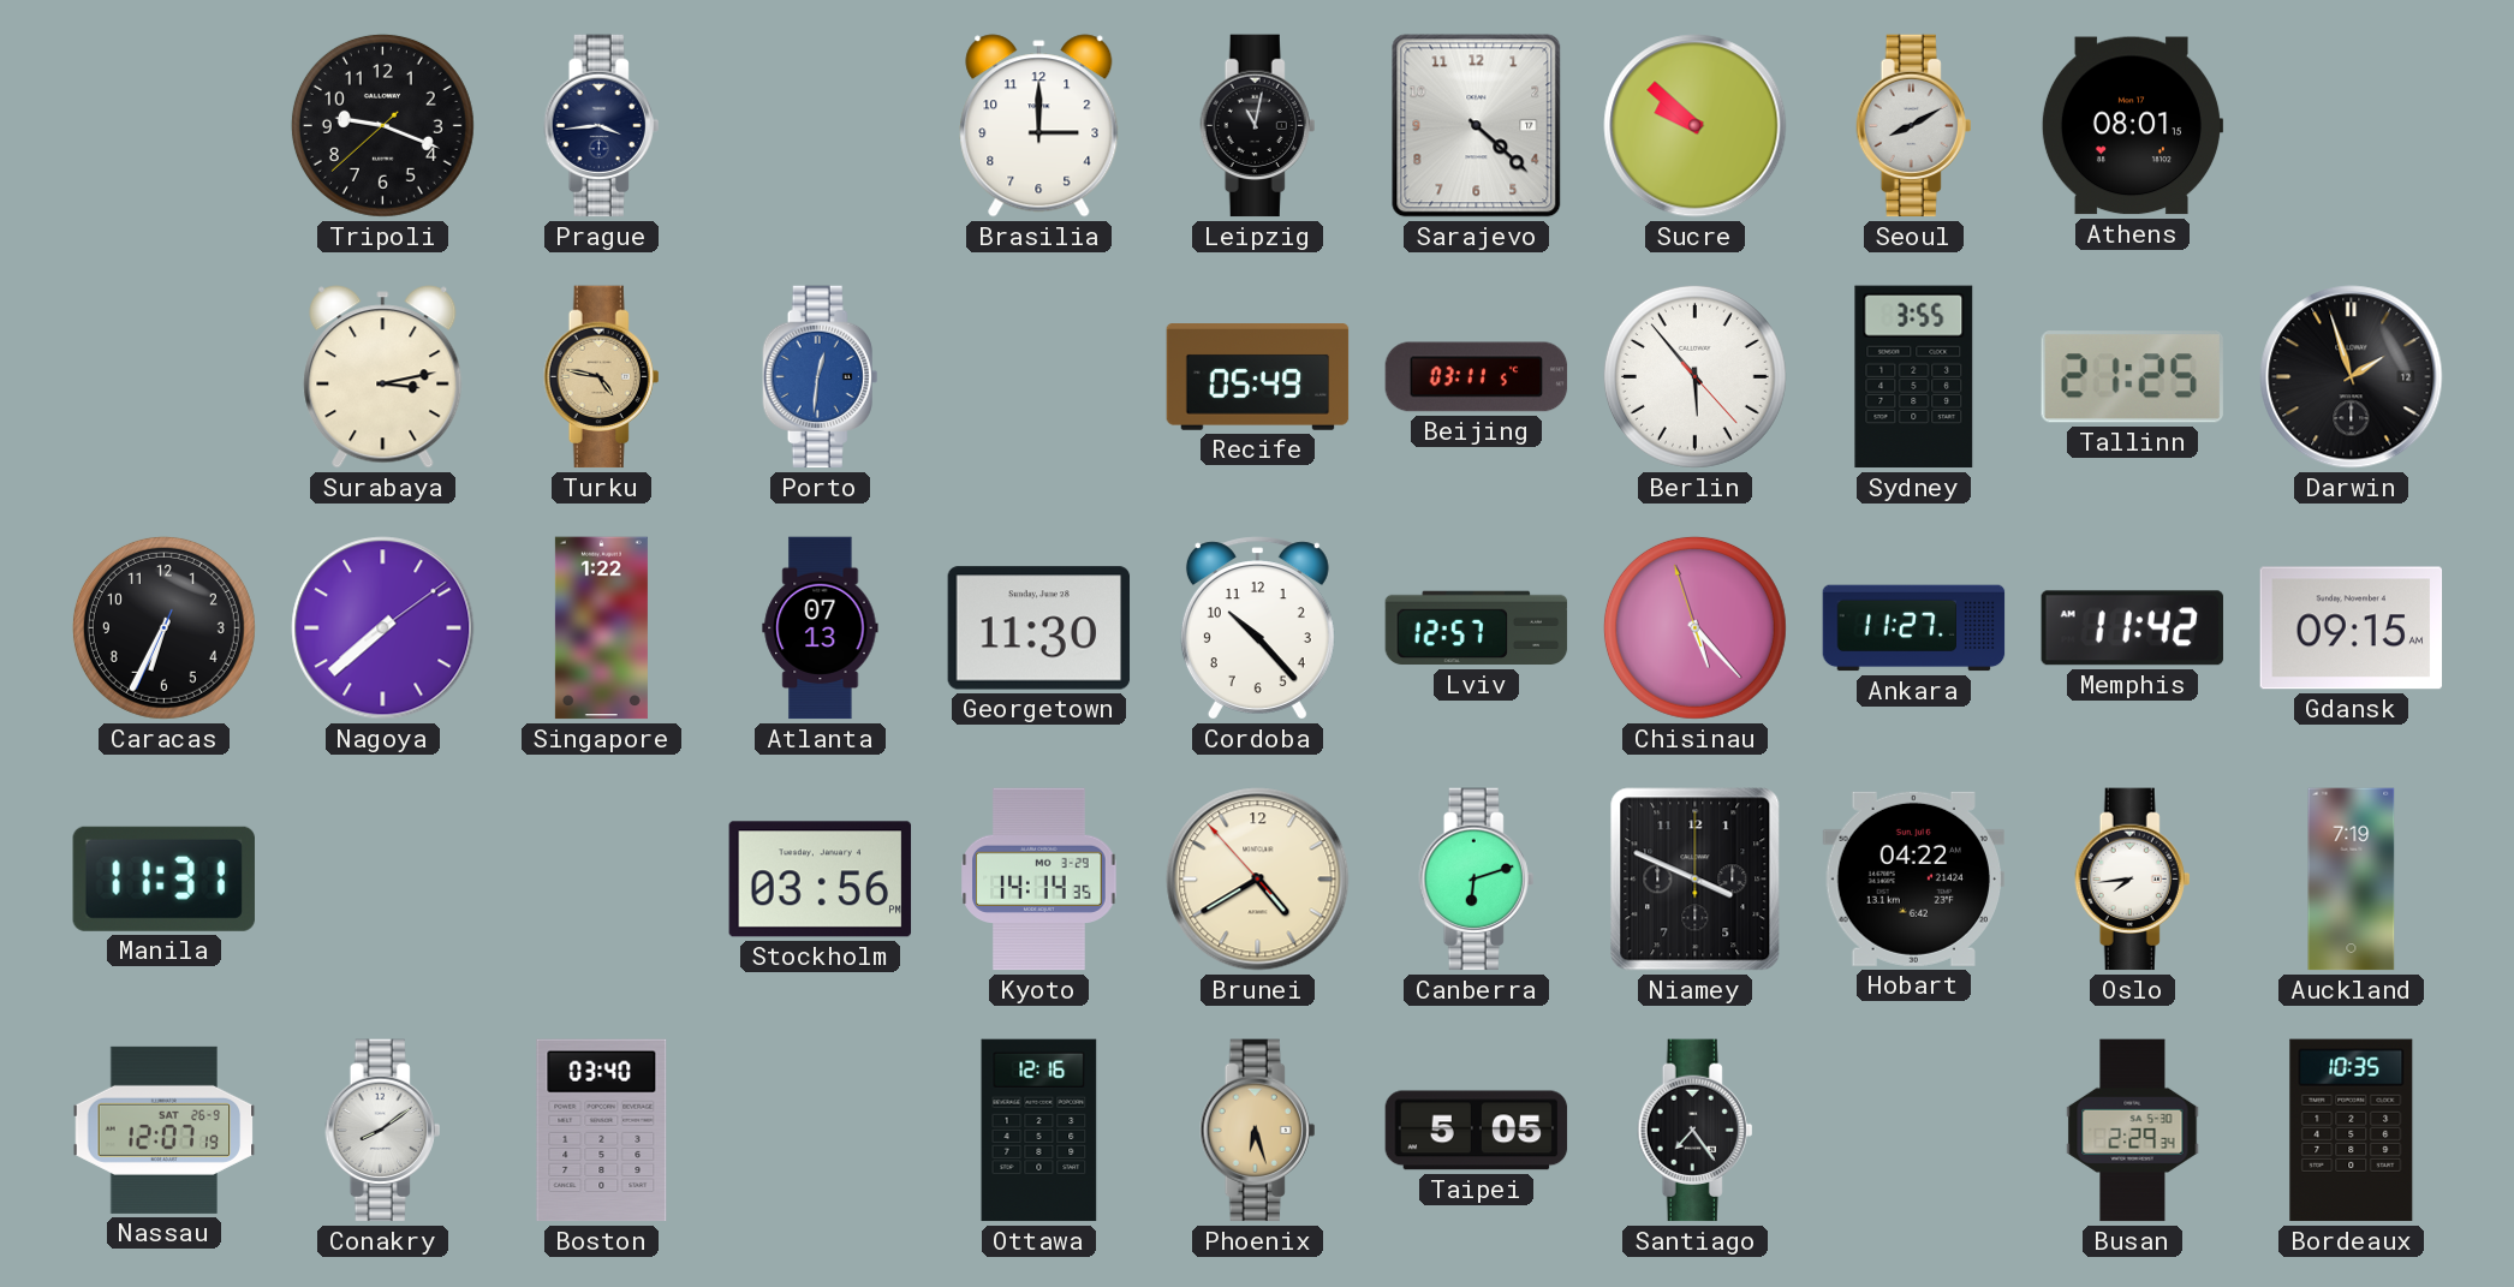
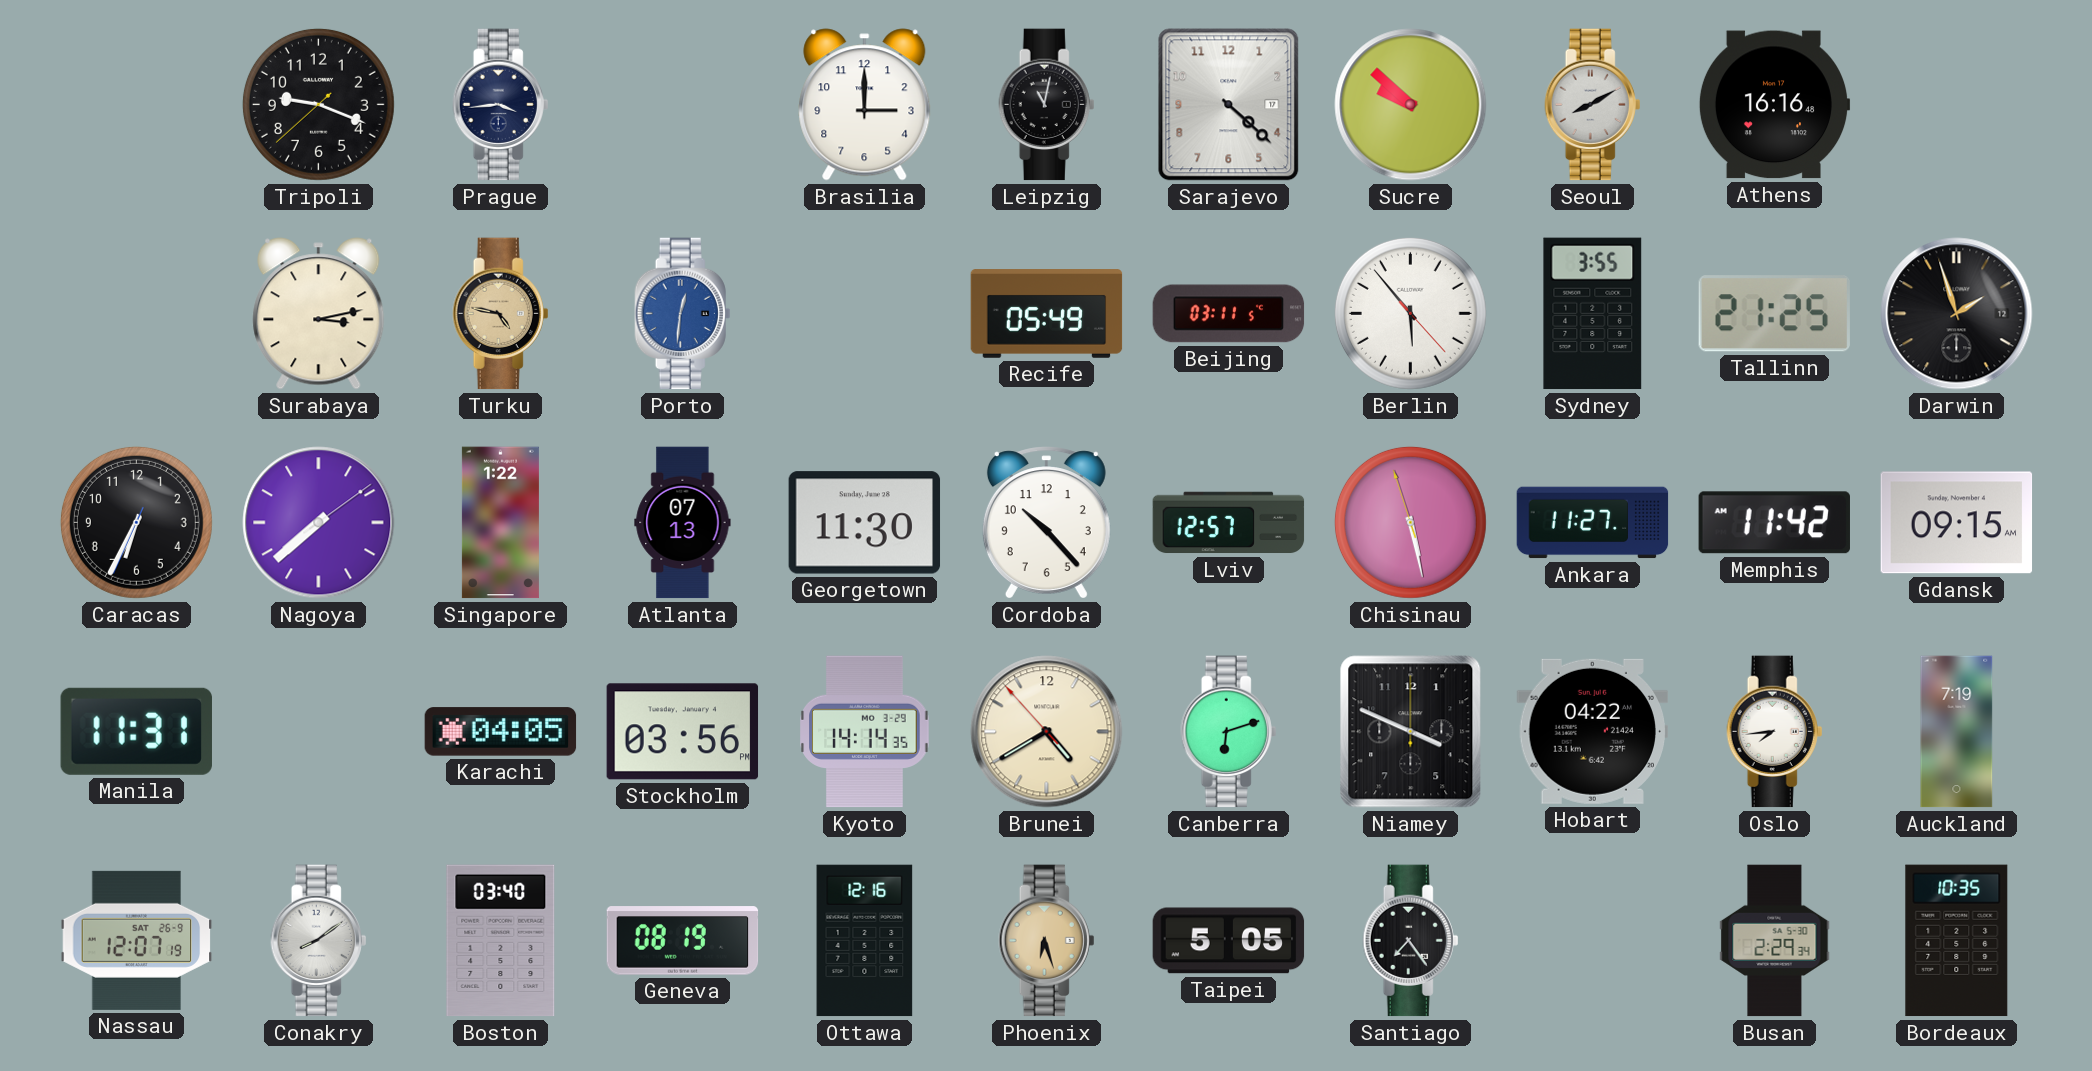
Athens: 08:01 -> 16:16 (1774, 105)
Chisinau: 5:22 -> 5:27 (1410, 522)
Karachi: none -> 04:05 (501, 732)
Geneva: none -> 08:19 (683, 941)
